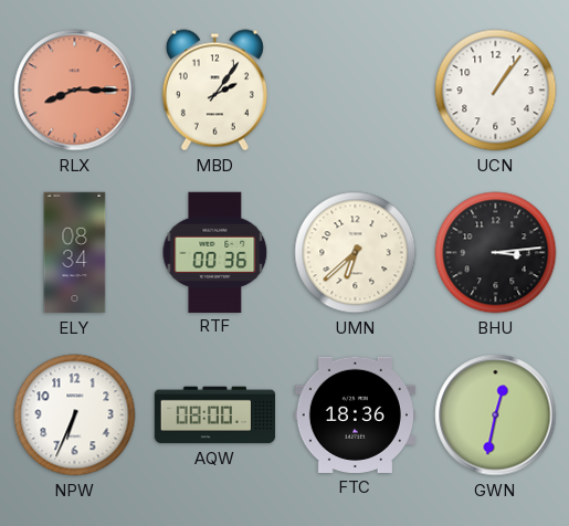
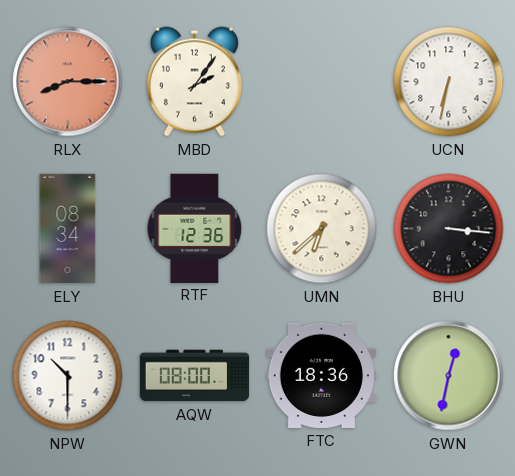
UCN: 1:06 -> 6:32 (449, 82)
RTF: 00:36 -> 12:36 (195, 228)
BHU: 3:14 -> 3:16 (449, 229)
NPW: 6:34 -> 10:30 (68, 376)
